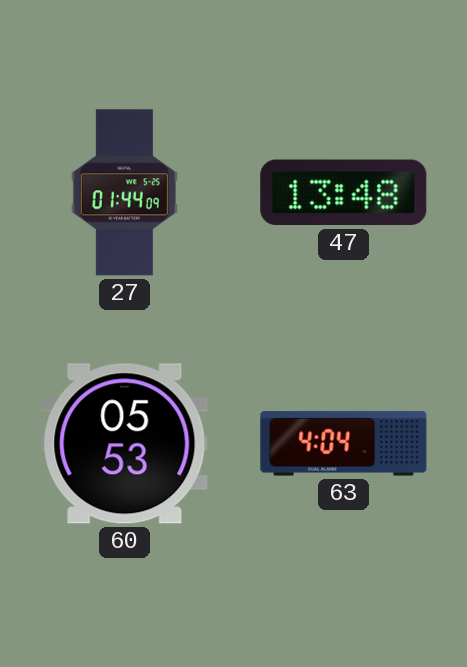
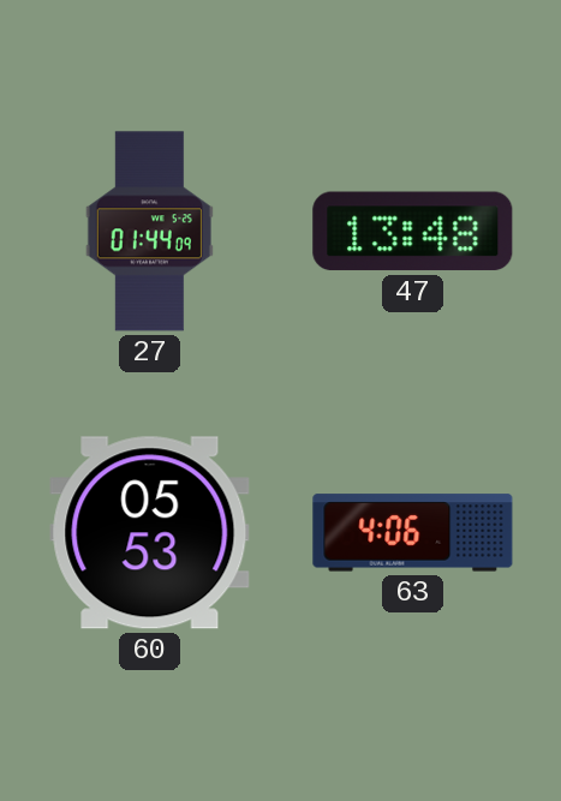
63: 4:04 -> 4:06 (413, 533)
